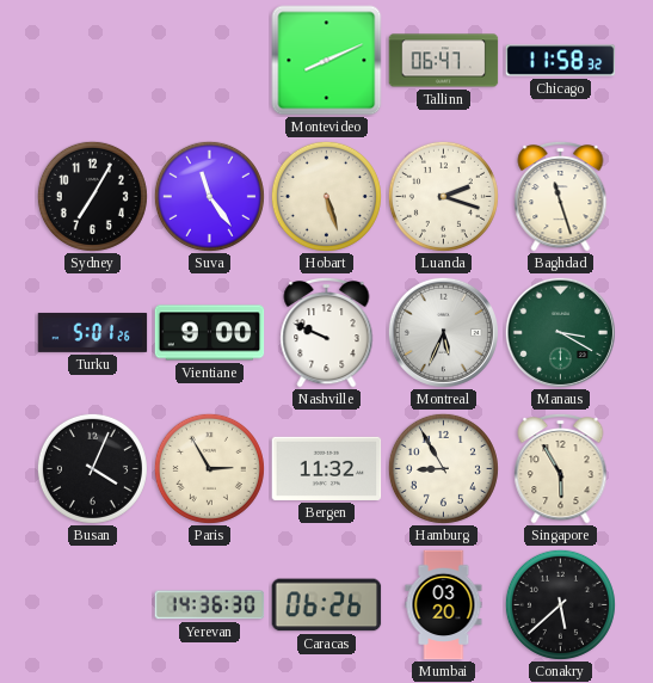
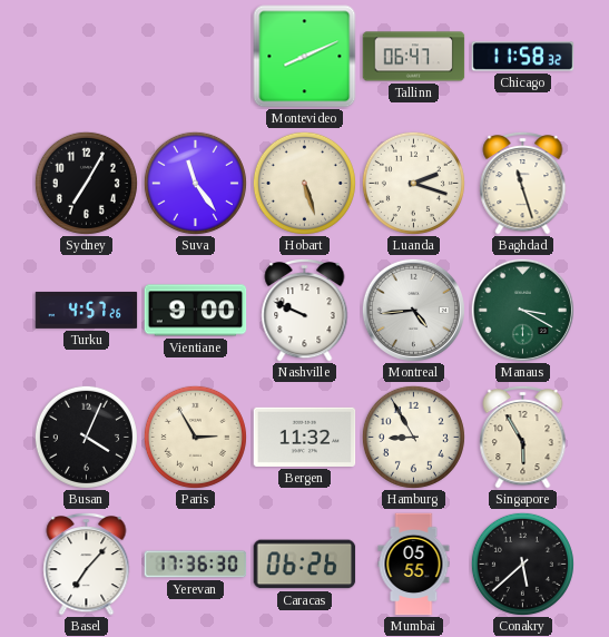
Turku: 5:01 -> 4:57 (87, 310)
Montreal: 5:34 -> 4:44 (413, 310)
Basel: none -> 7:07 (87, 563)
Yerevan: 14:36 -> 17:36 (196, 565)
Mumbai: 03:20 -> 05:55 (414, 565)
